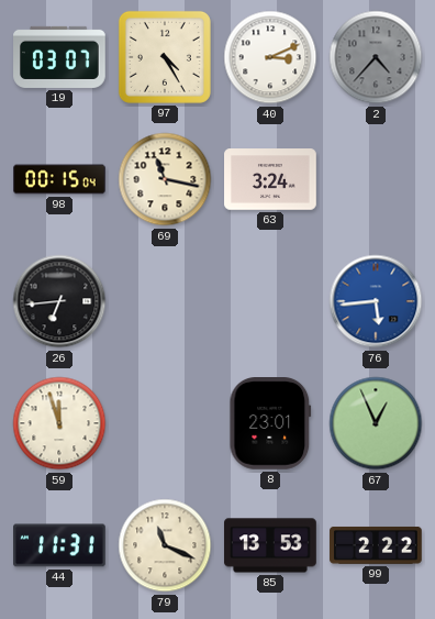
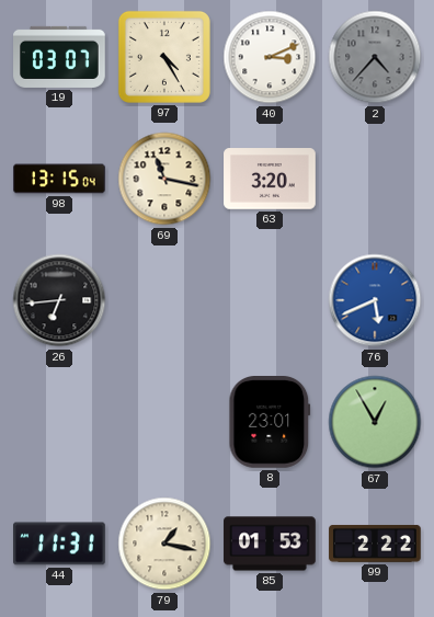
98: 00:15 -> 13:15 (59, 179)
63: 3:24 -> 3:20 (270, 179)
76: 5:44 -> 5:41 (375, 300)
59: 11:57 -> none (59, 423)
67: 12:56 -> 12:55 (375, 422)
79: 11:19 -> 1:17 (164, 544)
85: 13:53 -> 01:53 (270, 544)
